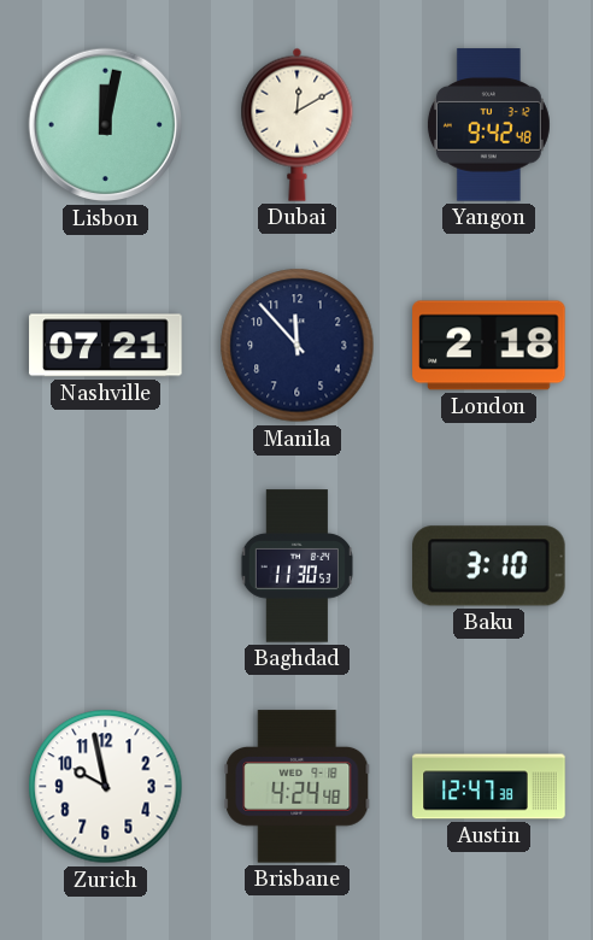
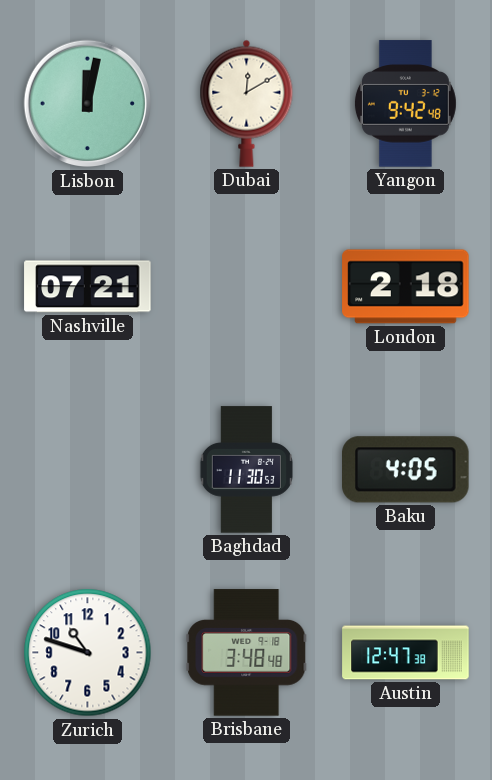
Manila: 11:53 -> none (298, 346)
Baku: 3:10 -> 4:05 (406, 470)
Zurich: 9:58 -> 10:48 (88, 653)
Brisbane: 4:24 -> 3:48 (247, 653)
